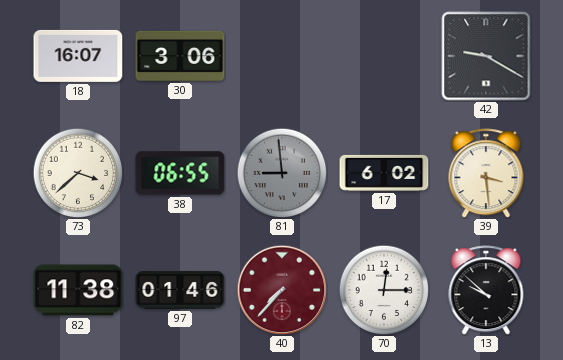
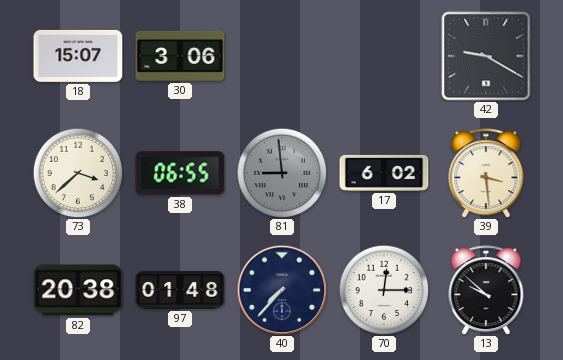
18: 16:07 -> 15:07 (78, 56)
82: 11:38 -> 20:38 (78, 290)
97: 01:46 -> 01:48 (180, 290)
40 dial: burgundy -> navy (282, 290)
